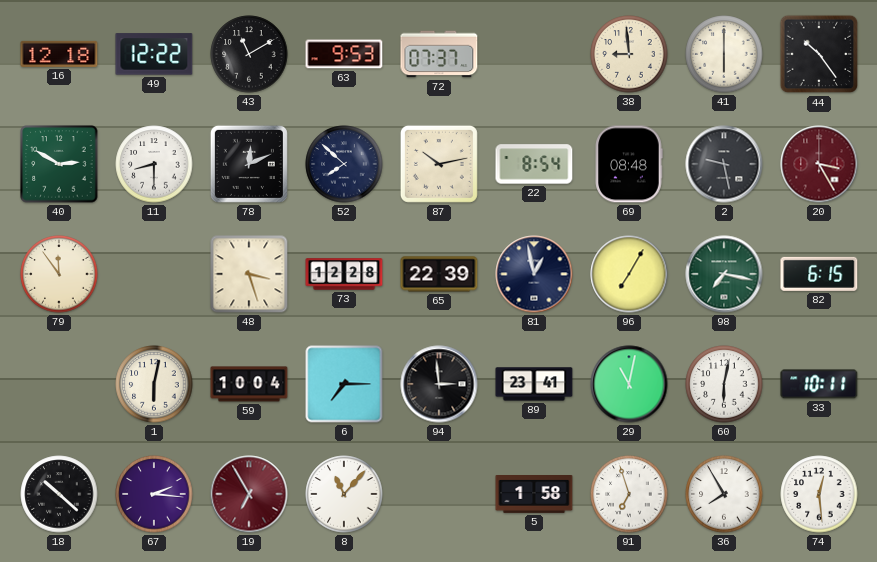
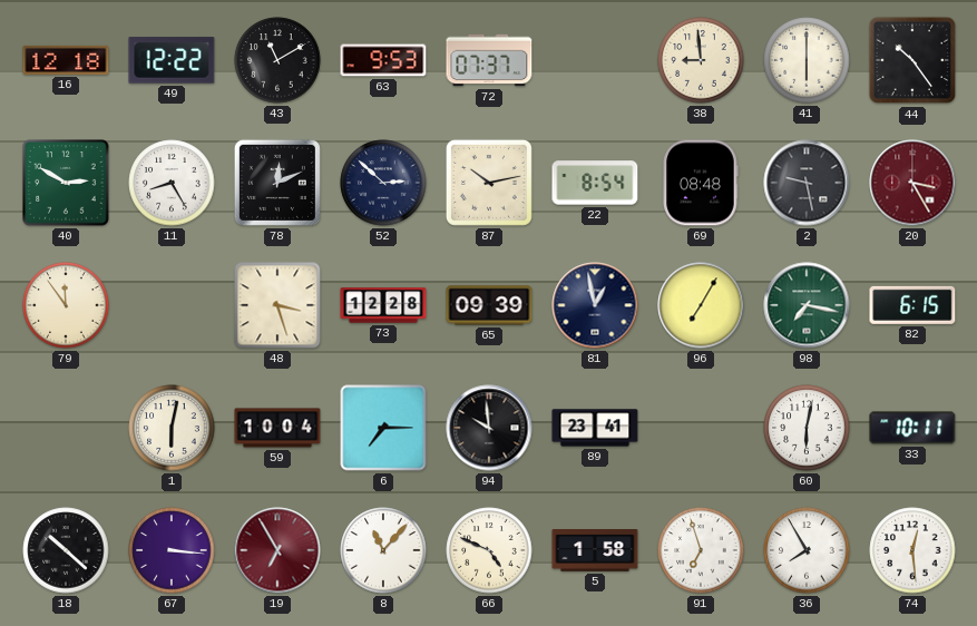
11: 8:30 -> 8:25 (172, 183)
52: 7:52 -> 2:52 (383, 183)
65: 22:39 -> 09:39 (489, 305)
94: 2:59 -> 9:59 (489, 428)
29: 11:02 -> none (629, 384)
67: 2:16 -> 3:16 (172, 550)
66: none -> 4:49 (489, 550)
